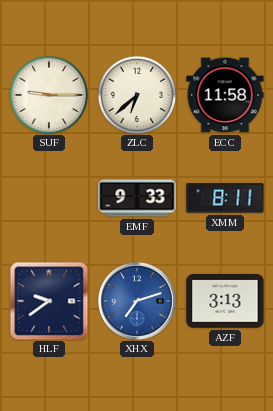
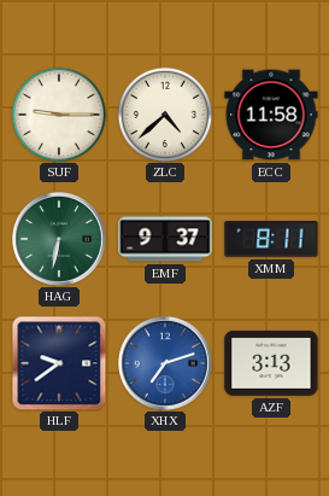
ZLC: 6:38 -> 4:38 (164, 113)
HAG: none -> 6:32 (59, 239)
EMF: 9:33 -> 9:37 (165, 239)
